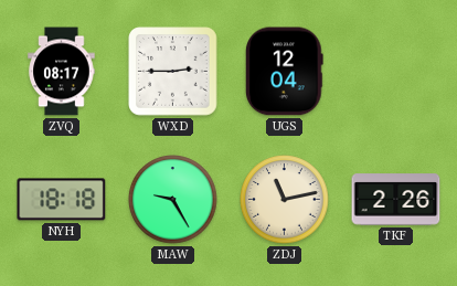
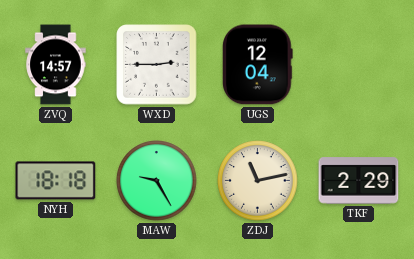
ZVQ: 08:17 -> 14:57 (56, 65)
TKF: 2:26 -> 2:29 (359, 181)
